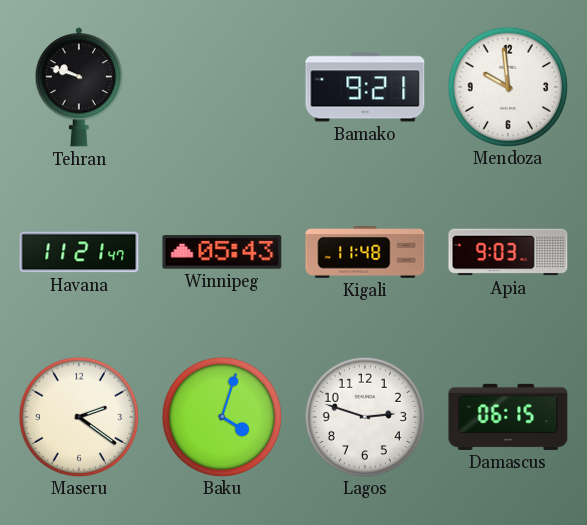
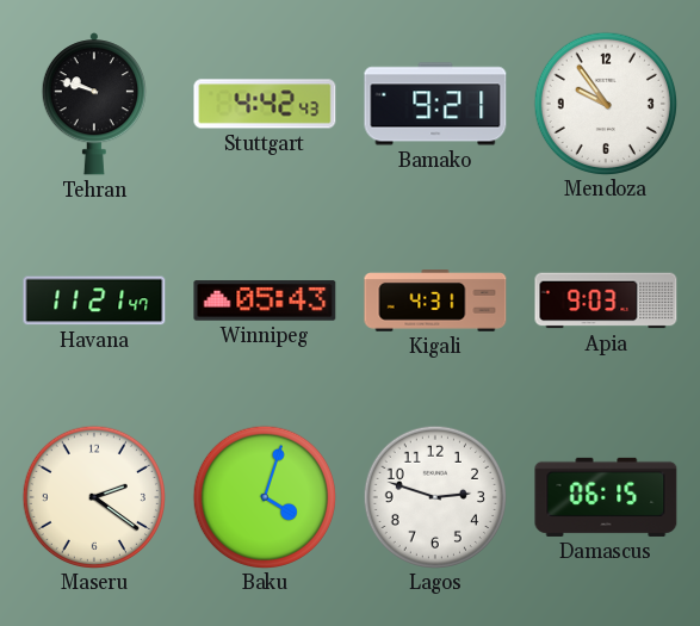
Stuttgart: none -> 4:42 (265, 104)
Mendoza: 9:59 -> 9:54 (605, 103)
Kigali: 11:48 -> 4:31 (435, 300)
